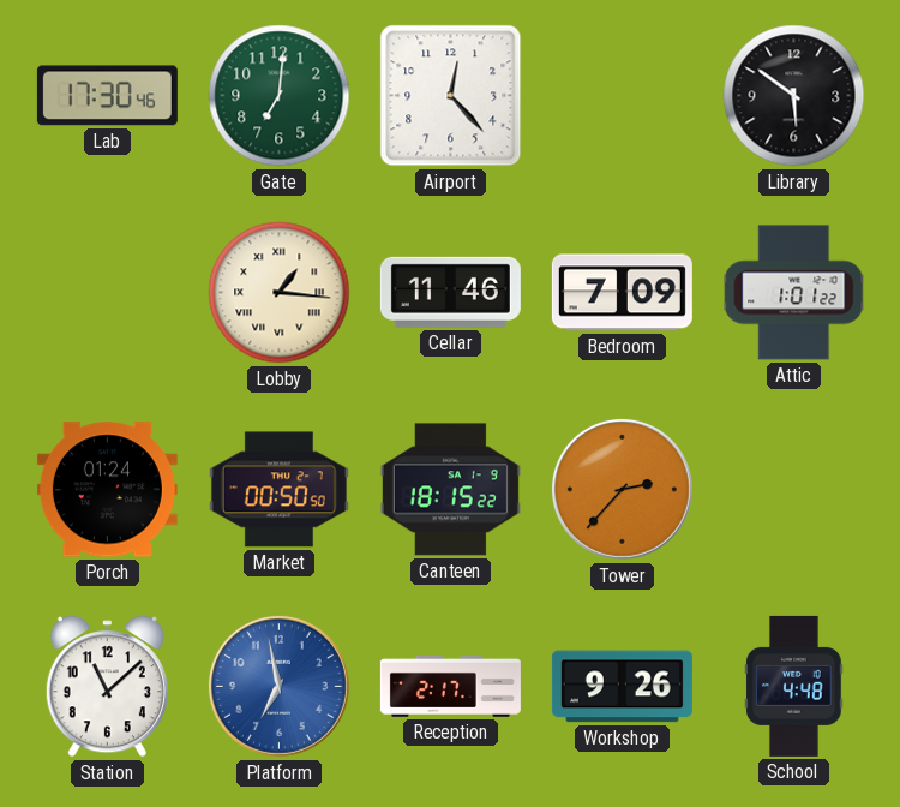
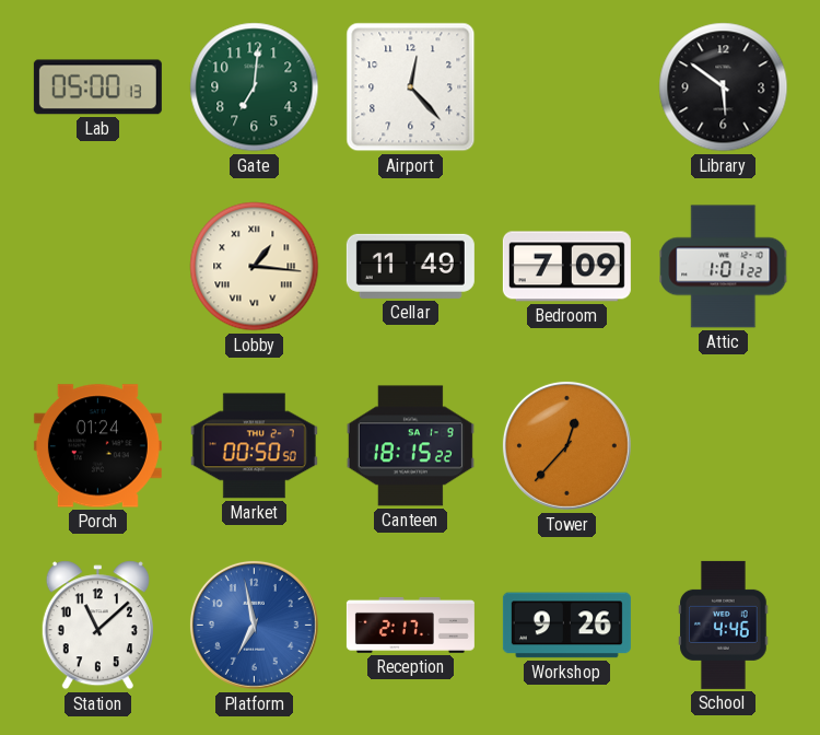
Lab: 17:30 -> 05:00 (97, 87)
Cellar: 11:46 -> 11:49 (410, 266)
Tower: 2:37 -> 12:37 (566, 445)
School: 4:48 -> 4:46 (724, 625)
